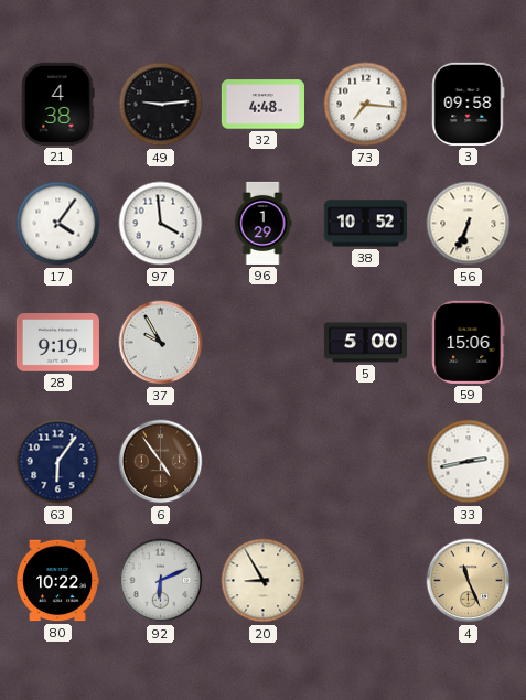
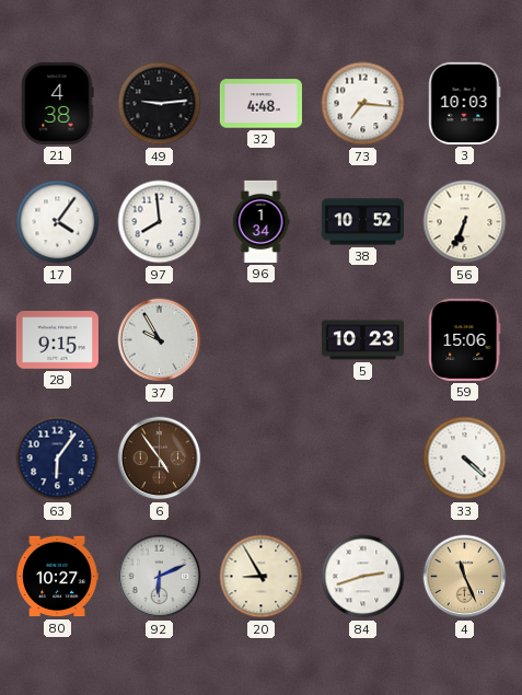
3: 09:58 -> 10:03 (465, 103)
97: 3:59 -> 7:59 (160, 222)
96: 1:29 -> 1:34 (260, 221)
28: 9:19 -> 9:15 (57, 340)
5: 5:00 -> 10:23 (362, 340)
33: 2:43 -> 4:22 (465, 459)
80: 10:22 -> 10:27 (57, 577)
84: none -> 2:42 (363, 577)
